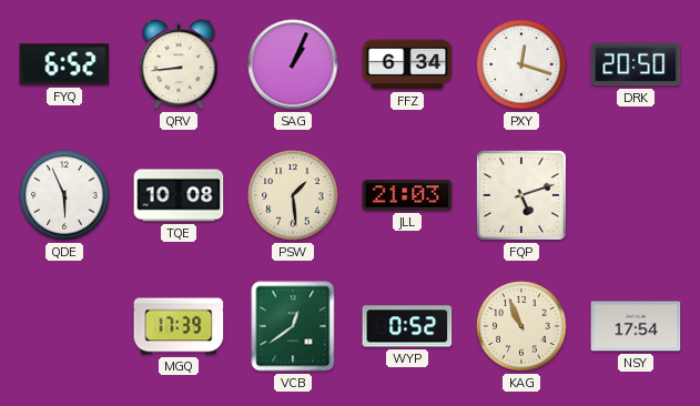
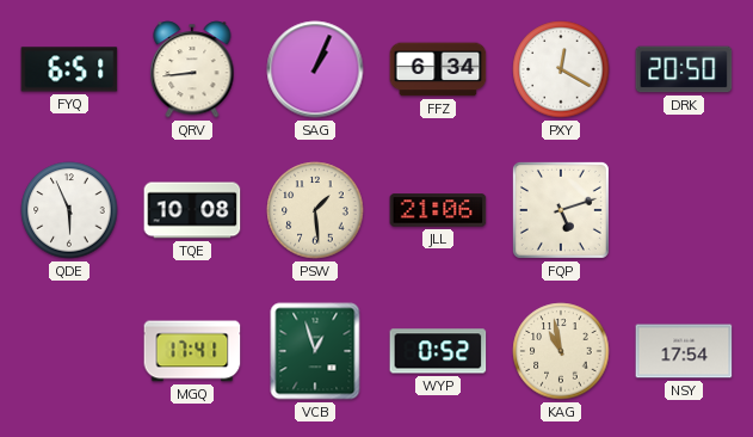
FYQ: 6:52 -> 6:51 (69, 69)
PXY: 12:18 -> 12:20 (561, 69)
JLL: 21:03 -> 21:06 (438, 210)
MGQ: 17:39 -> 17:41 (192, 351)
VCB: 12:39 -> 12:57 (315, 351)
KAG: 10:56 -> 10:58 (561, 351)
